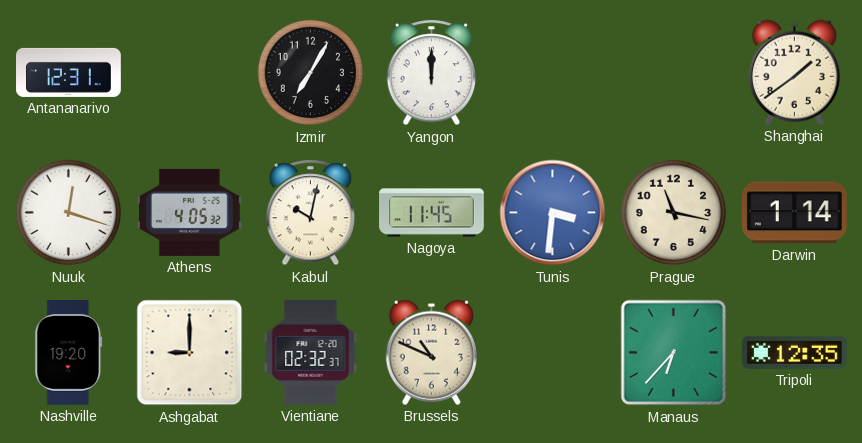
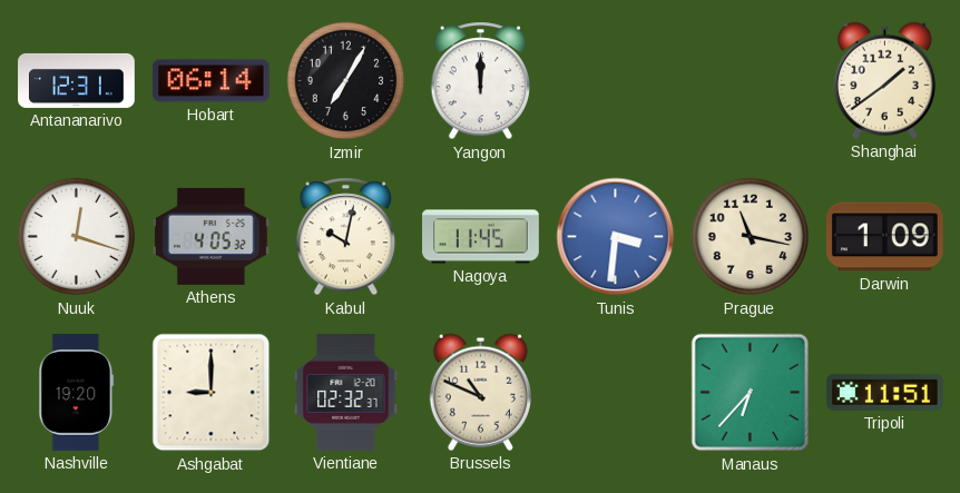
Hobart: none -> 06:14 (212, 81)
Darwin: 1:14 -> 1:09 (884, 237)
Tripoli: 12:35 -> 11:51 (885, 392)
